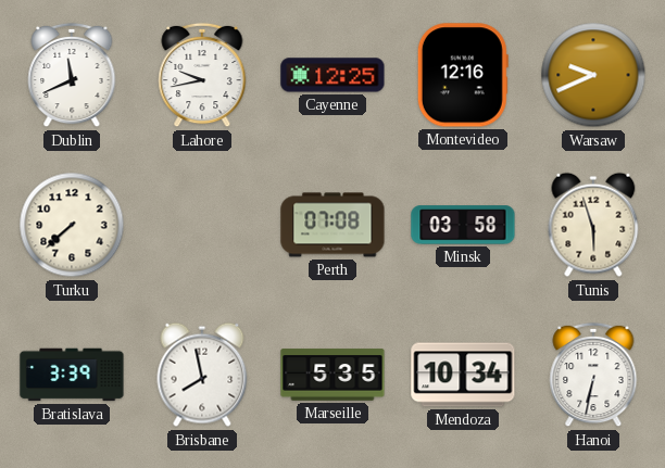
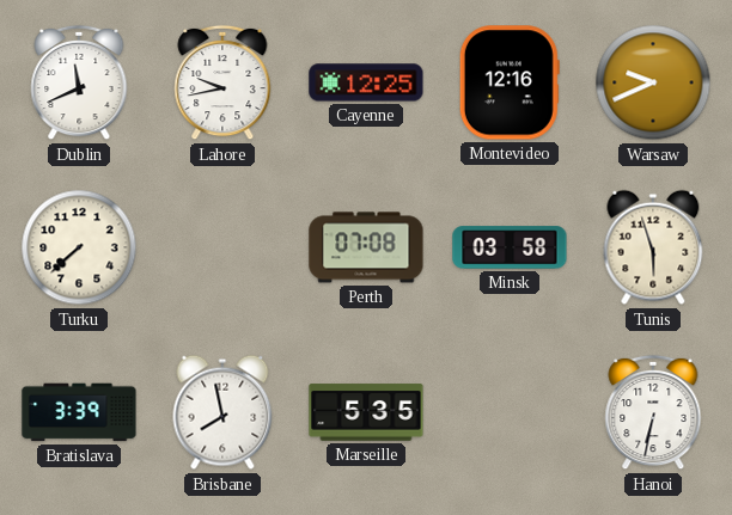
Mendoza: 10:34 -> none (463, 375)
